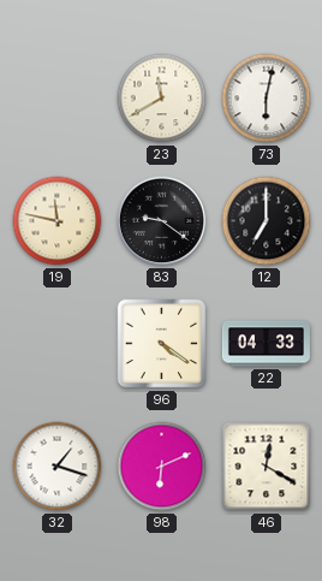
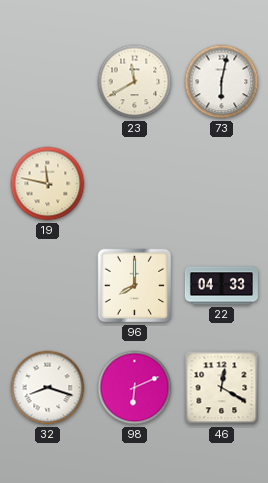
83: 9:21 -> none (162, 221)
12: 7:00 -> none (267, 221)
96: 4:21 -> 8:00 (135, 286)
32: 1:18 -> 8:18 (48, 388)
